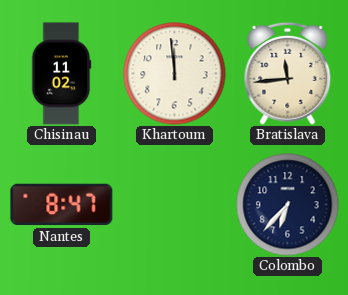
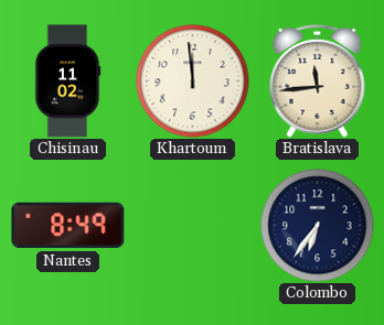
Nantes: 8:47 -> 8:49 (68, 226)
Colombo: 6:37 -> 6:36 (318, 226)
